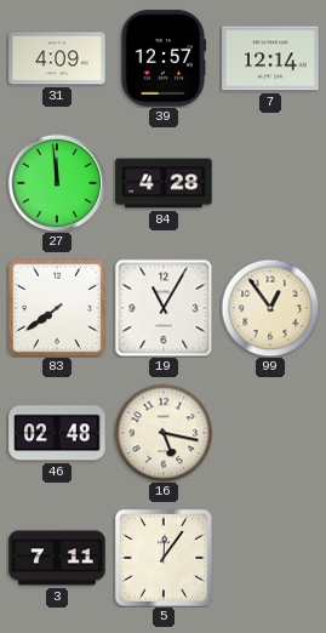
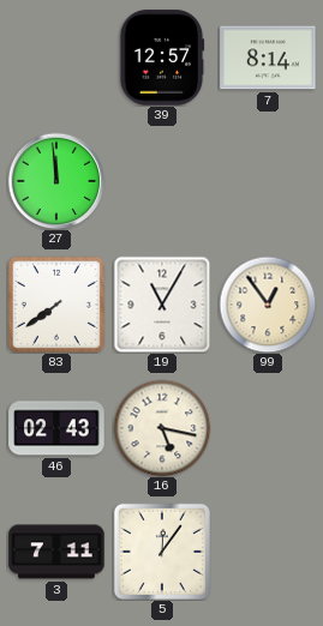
31: 4:09 -> none (57, 58)
7: 12:14 -> 8:14 (268, 58)
84: 4:28 -> none (164, 183)
46: 02:48 -> 02:43 (56, 428)
